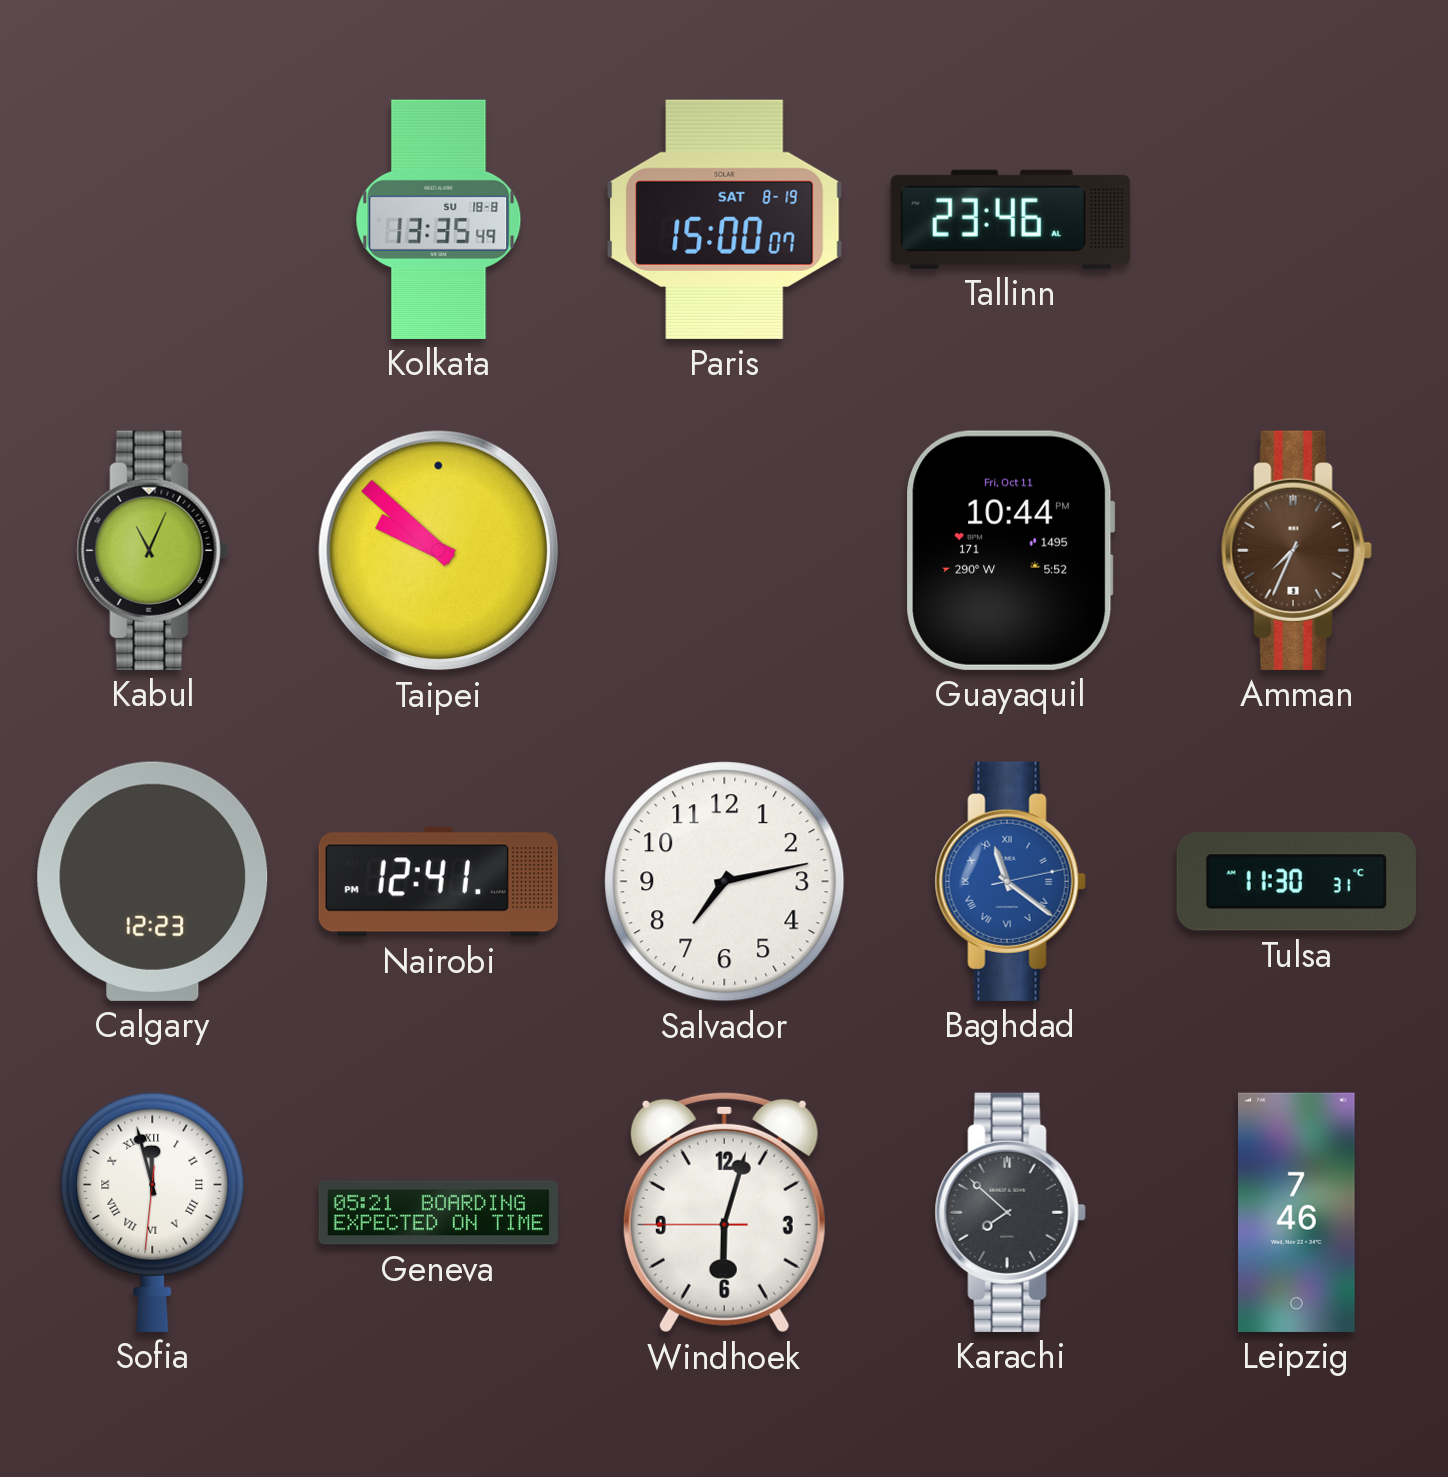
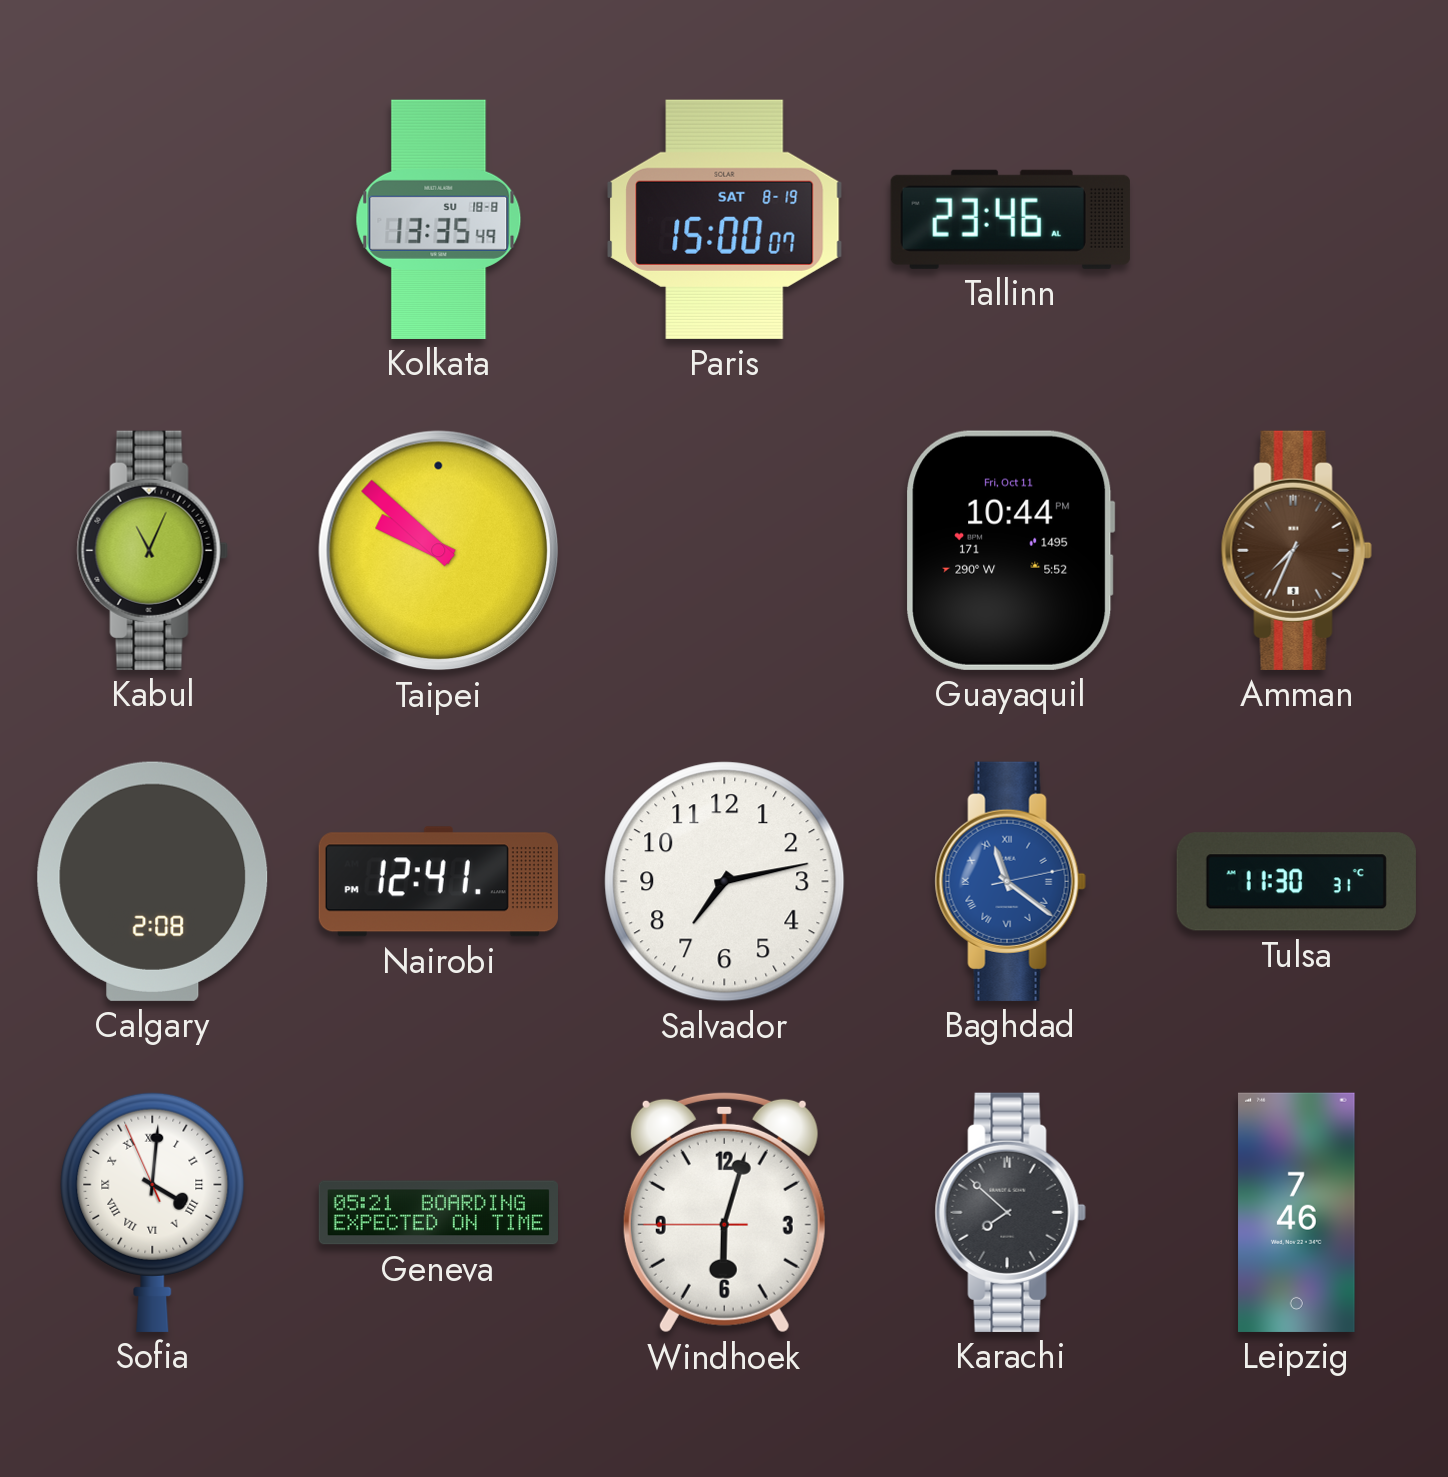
Calgary: 12:23 -> 2:08 (153, 881)
Sofia: 11:57 -> 4:00 (153, 1212)
